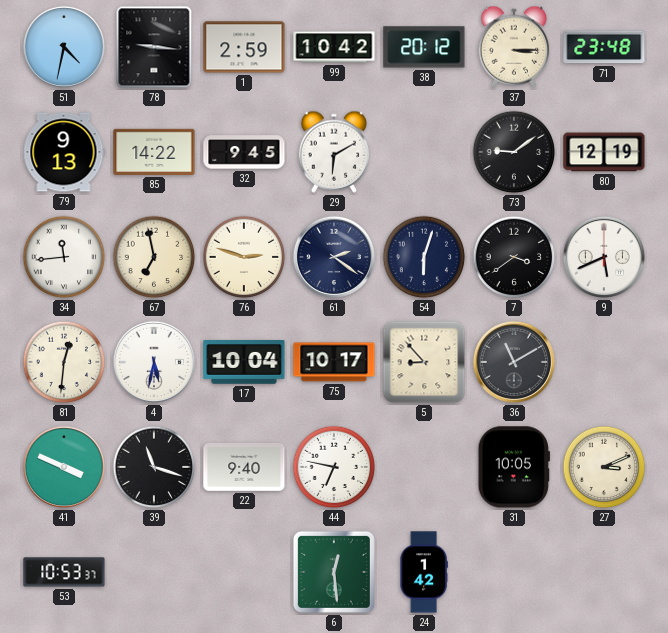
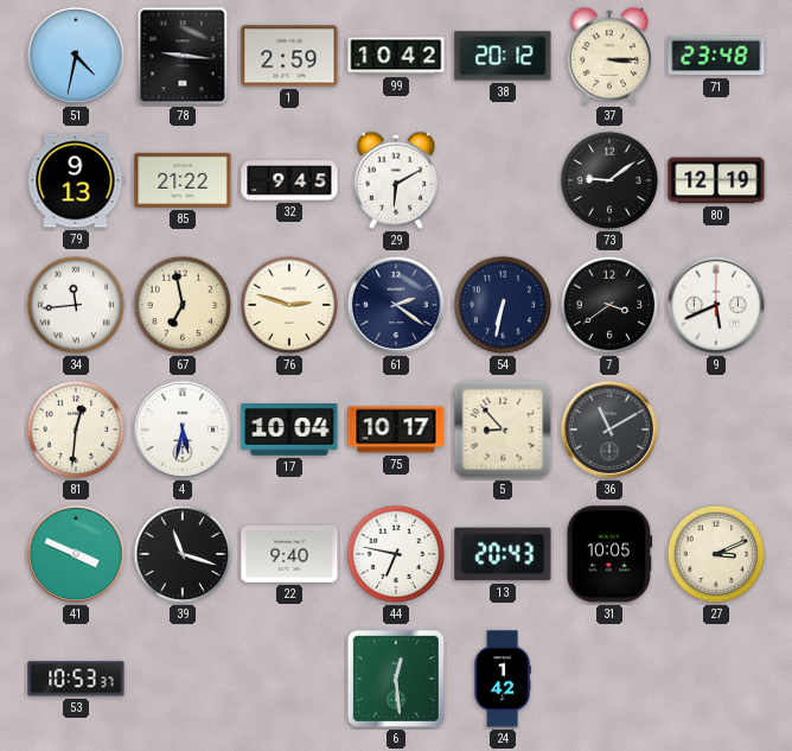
85: 14:22 -> 21:22 (183, 180)
54: 6:03 -> 6:32 (503, 305)
13: none -> 20:43 (503, 554)
